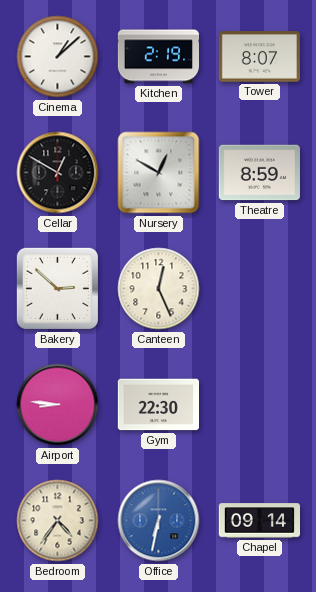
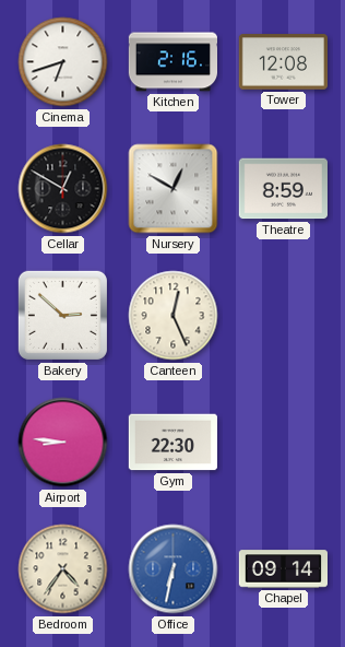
Cinema: 1:08 -> 6:42 (63, 62)
Kitchen: 2:19 -> 2:16 (172, 62)
Tower: 8:07 -> 12:08 (283, 62)
